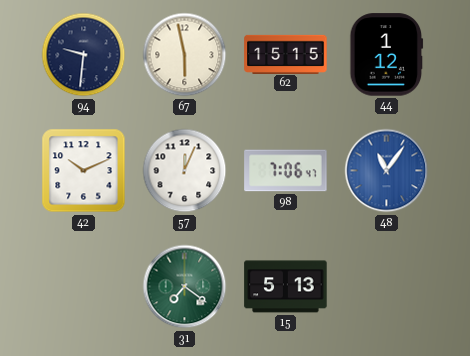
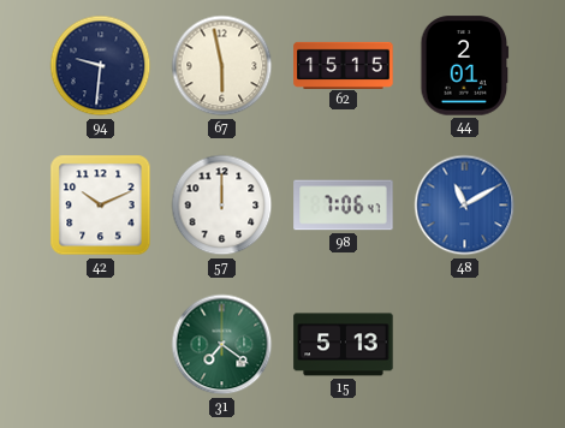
44: 1:12 -> 2:01 (465, 66)
57: 12:04 -> 12:00 (222, 206)
48: 11:06 -> 11:10 (465, 206)
